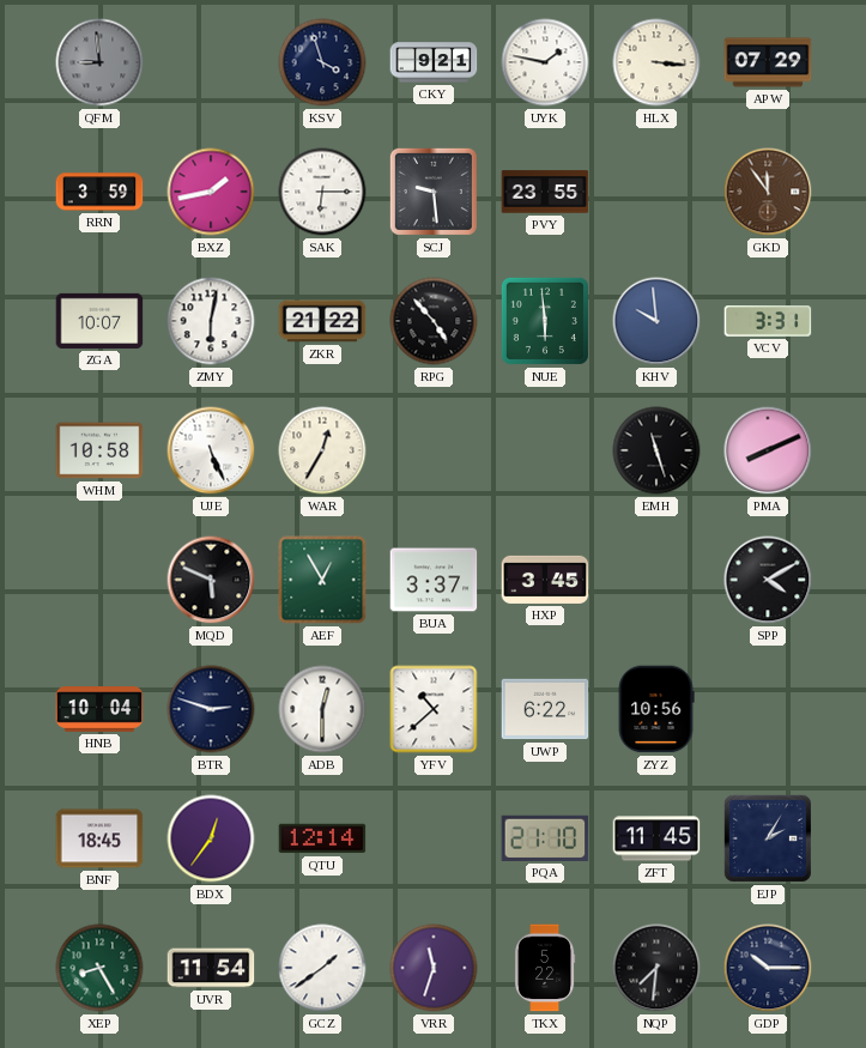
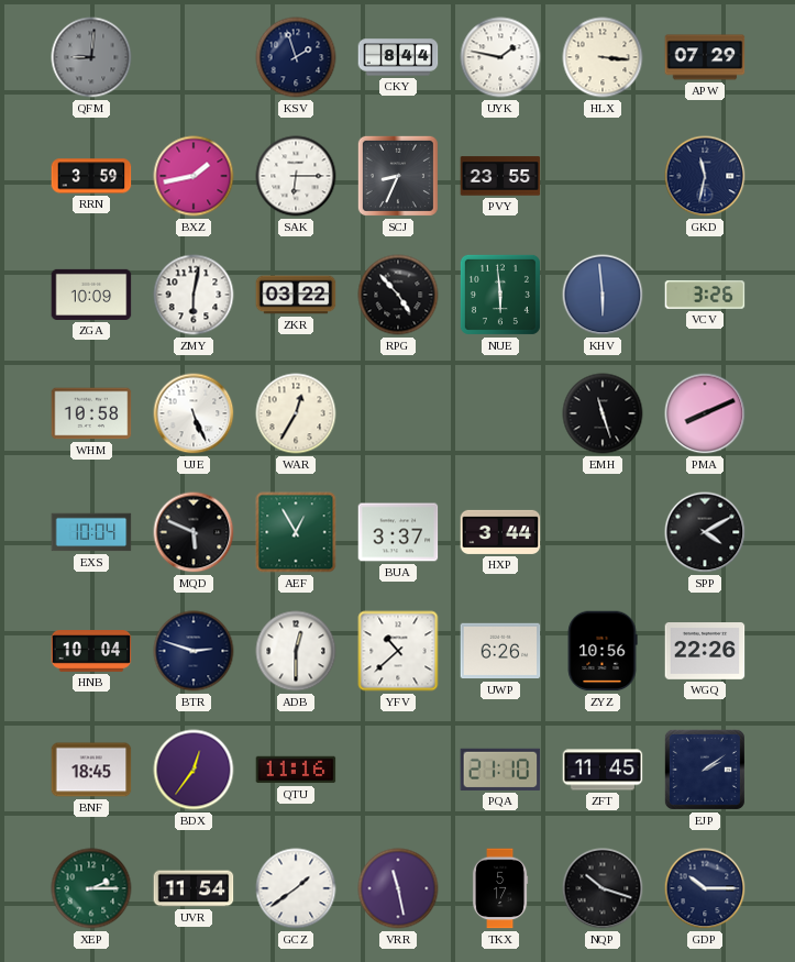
QFM: 8:59 -> 9:01 (91, 57)
KSV: 3:57 -> 1:57 (296, 57)
CKY: 9:21 -> 8:44 (398, 57)
SCJ: 9:29 -> 8:34 (398, 176)
GKD: 11:54 -> 11:32 (705, 176)
GKD dial: brown -> navy (705, 176)
ZGA: 10:07 -> 10:09 (91, 295)
ZKR: 21:22 -> 03:22 (296, 295)
KHV: 9:59 -> 5:59 (603, 295)
VCV: 3:31 -> 3:26 (705, 295)
EXS: none -> 10:04 (91, 532)
HXP: 3:45 -> 3:44 (500, 532)
UWP: 6:22 -> 6:26 (500, 651)
WGQ: none -> 22:26 (705, 652)
QTU: 12:14 -> 11:16 (296, 770)
EJP: 2:05 -> 2:09 (705, 770)
XEP: 8:25 -> 2:15 (91, 888)
VRR: 11:33 -> 11:28 (398, 888)
TKX: 5:22 -> 5:17 (500, 888)
NQP: 7:31 -> 10:18 (603, 888)
